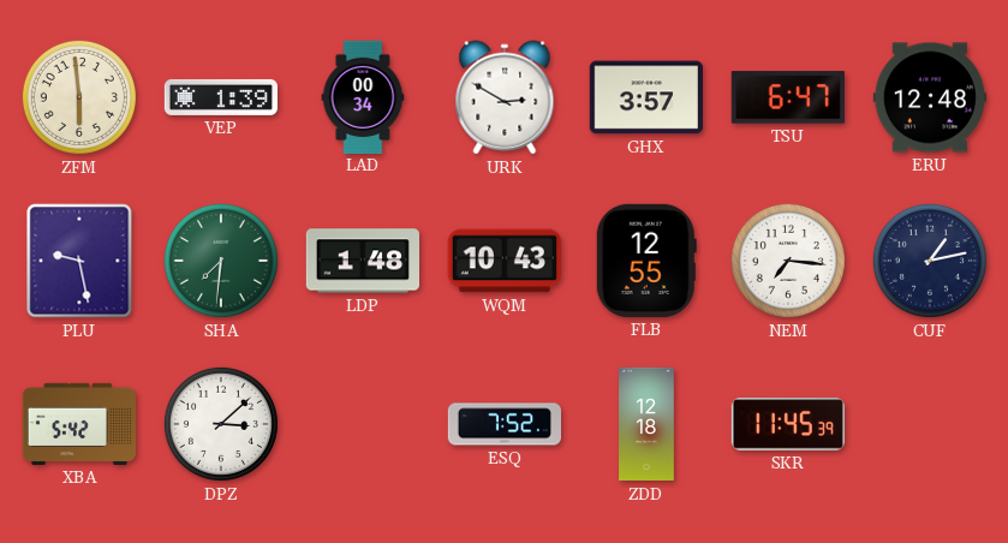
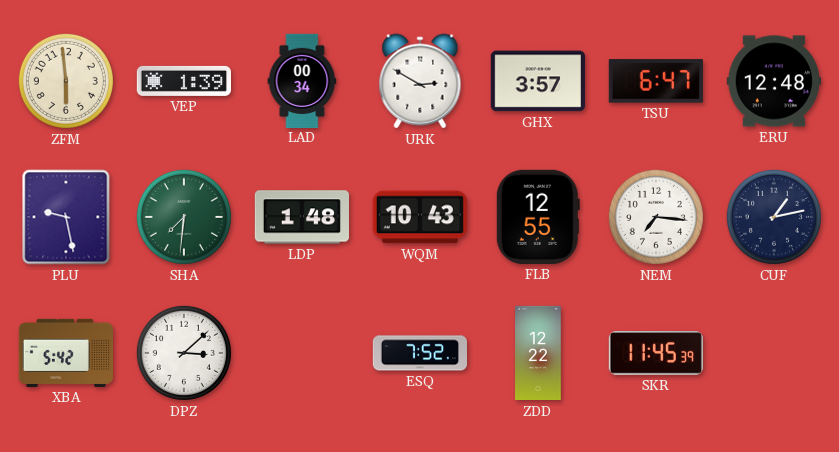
ZDD: 12:18 -> 12:22 (538, 353)
